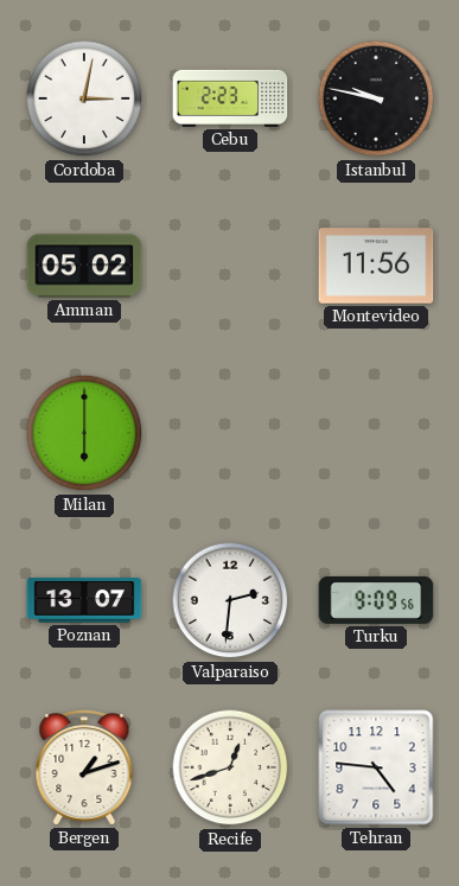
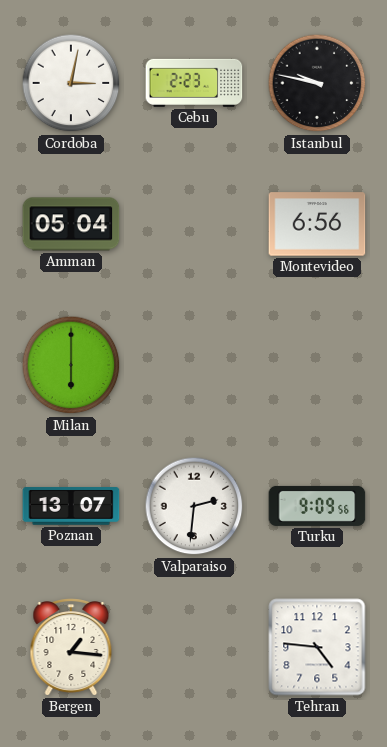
Amman: 05:02 -> 05:04 (71, 224)
Montevideo: 11:56 -> 6:56 (317, 224)
Bergen: 1:12 -> 1:16 (71, 647)
Recife: 12:42 -> none (230, 767)
